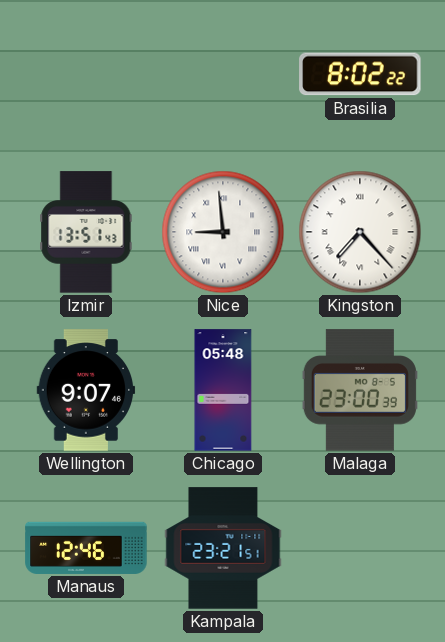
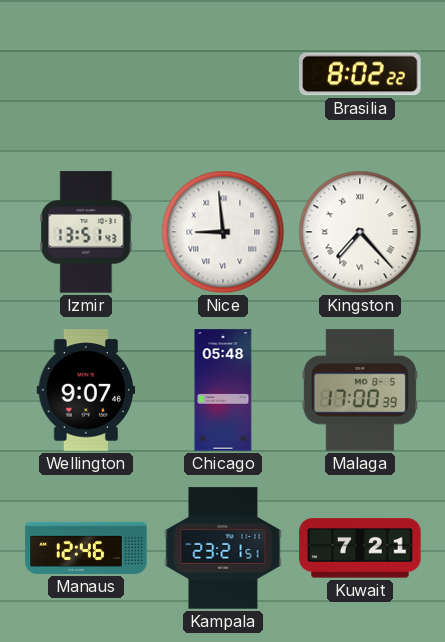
Malaga: 23:00 -> 17:00 (360, 390)
Kuwait: none -> 7:21 (360, 548)
